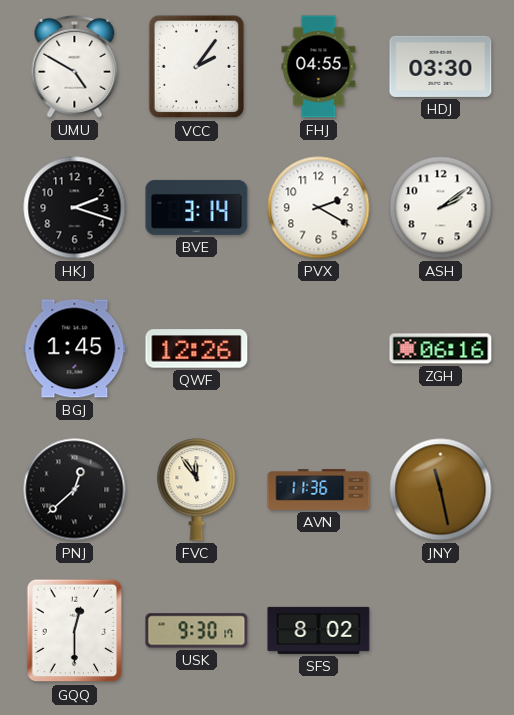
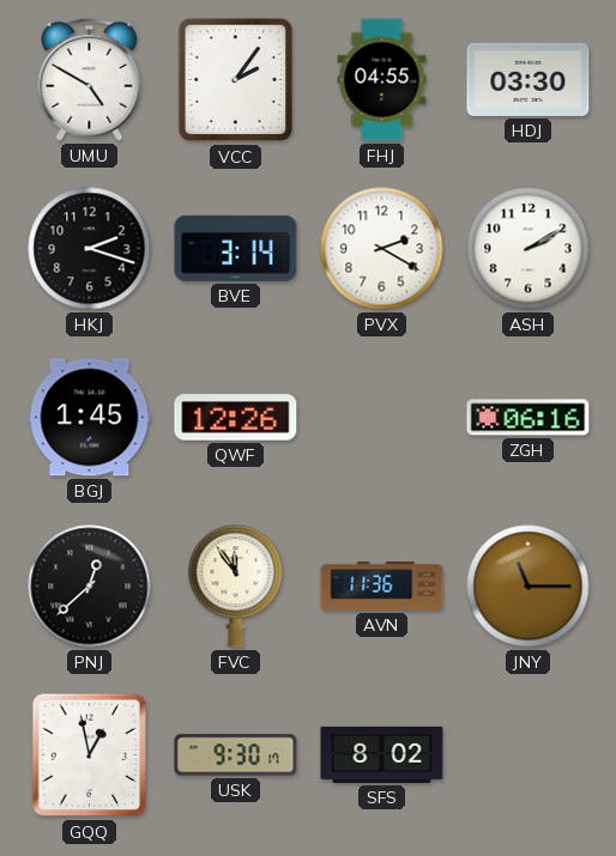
ASH: 2:09 -> 2:10 (529, 249)
JNY: 11:28 -> 11:15 (529, 587)
GQQ: 12:30 -> 12:58 (90, 755)
